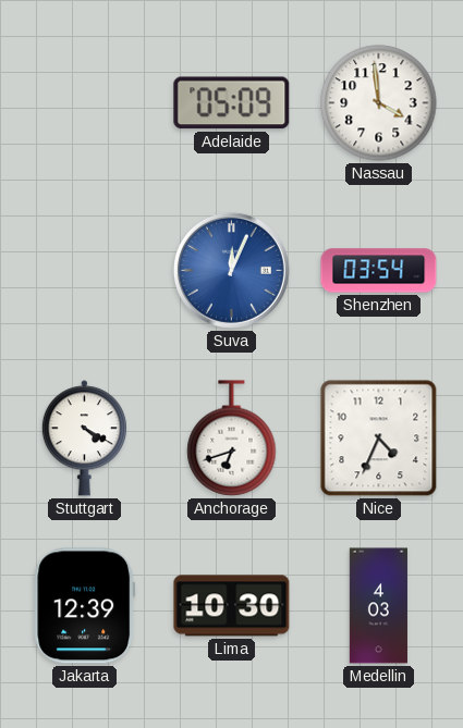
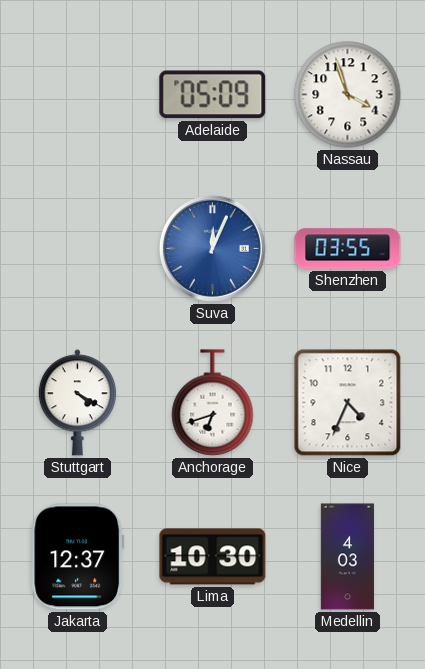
Nassau: 3:59 -> 3:57 (348, 95)
Shenzhen: 03:54 -> 03:55 (348, 249)
Jakarta: 12:39 -> 12:37 (78, 557)
